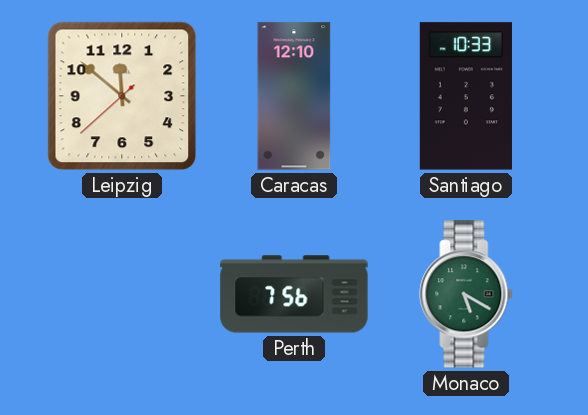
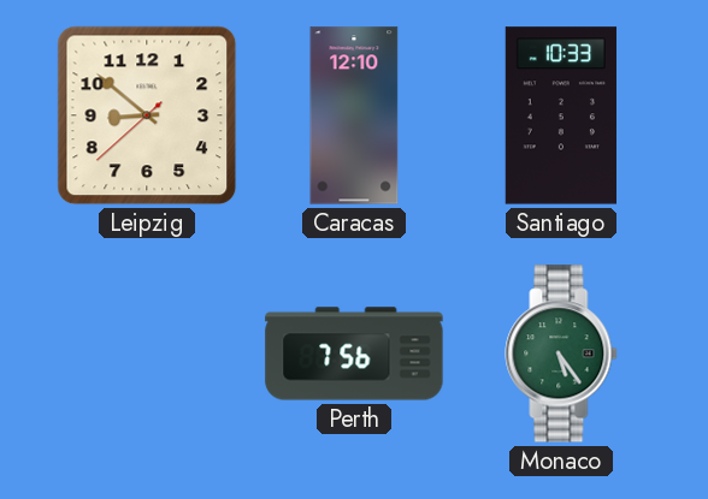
Leipzig: 11:51 -> 8:51 (147, 115)
Monaco: 5:20 -> 5:24 (561, 354)
